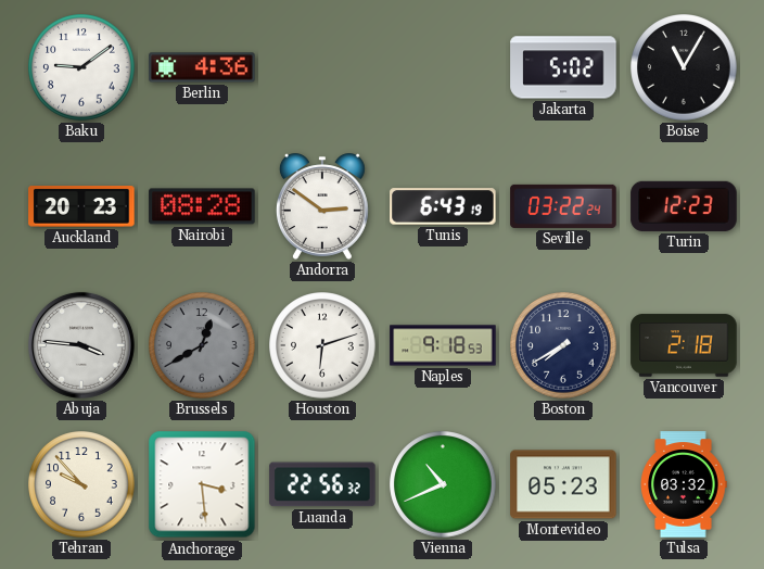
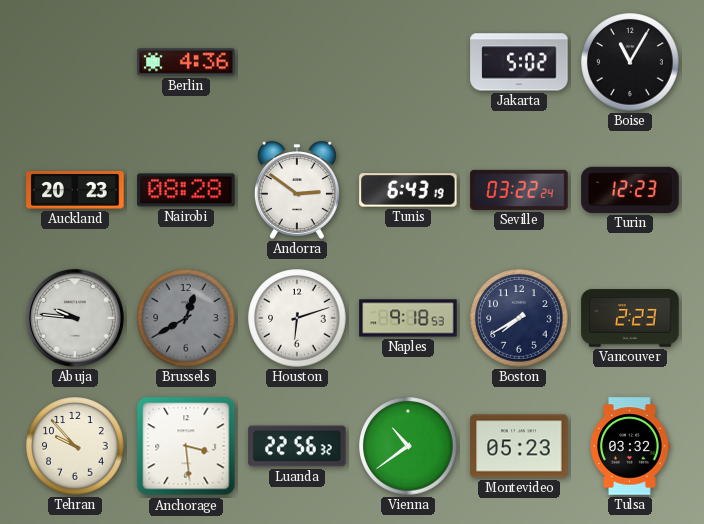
Baku: 9:09 -> none (81, 67)
Abuja: 3:46 -> 9:46 (75, 318)
Vancouver: 2:18 -> 2:23 (630, 318)
Vienna: 10:41 -> 10:39 (408, 446)
